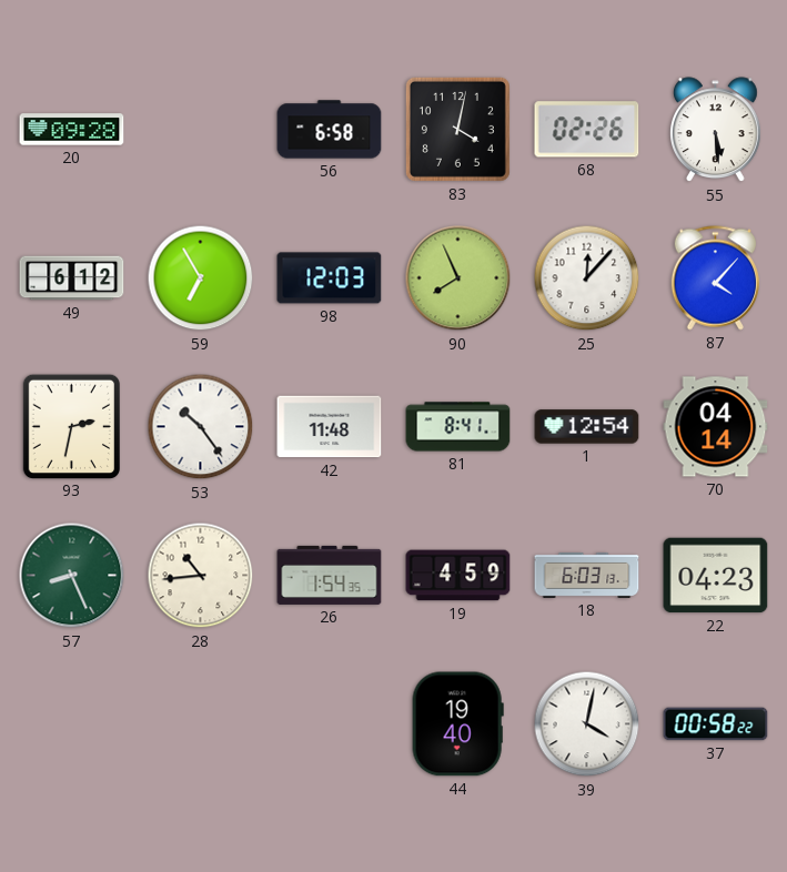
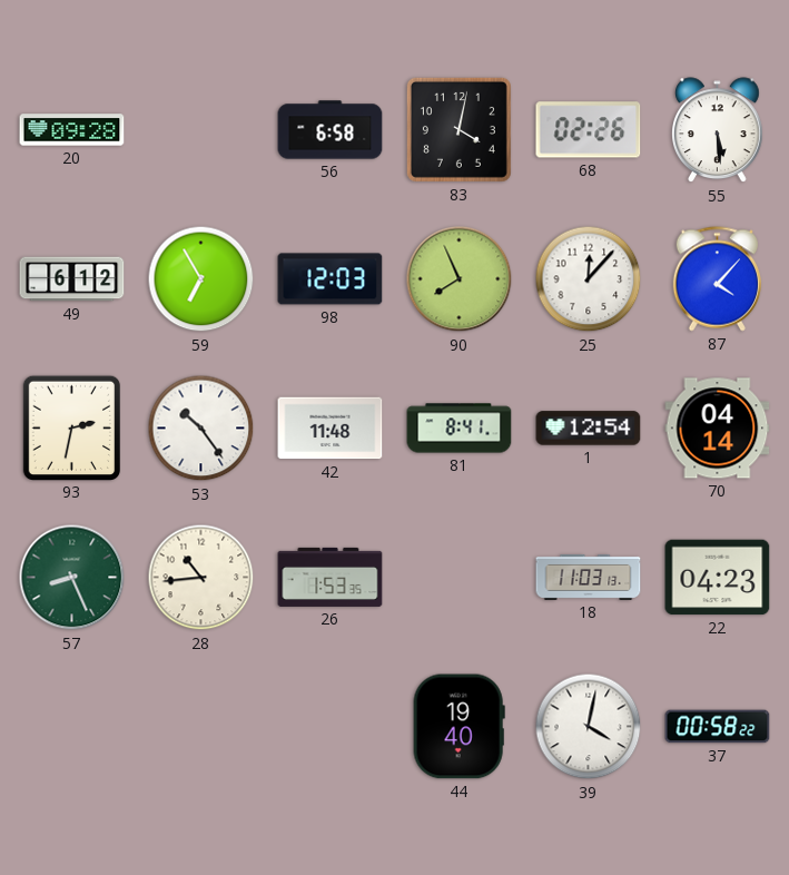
26: 1:54 -> 1:53 (331, 577)
19: 4:59 -> none (458, 576)
18: 6:03 -> 11:03 (589, 577)
